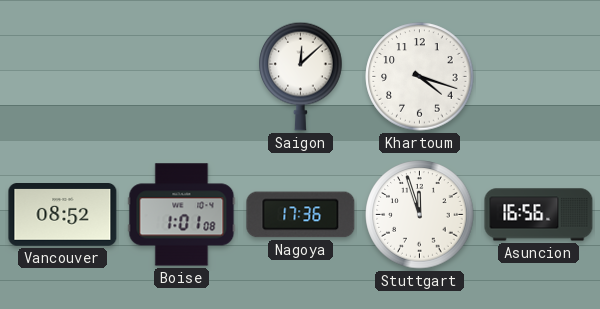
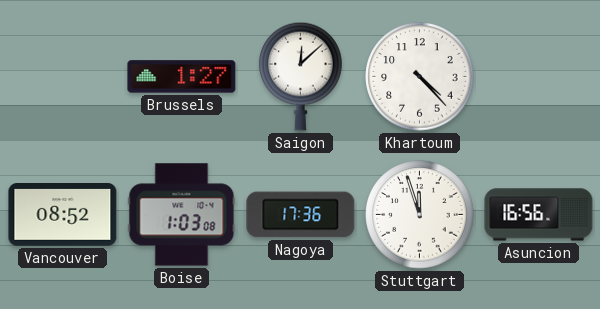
Brussels: none -> 1:27 (182, 77)
Khartoum: 4:18 -> 4:23 (420, 77)
Boise: 1:01 -> 1:03 (182, 215)
